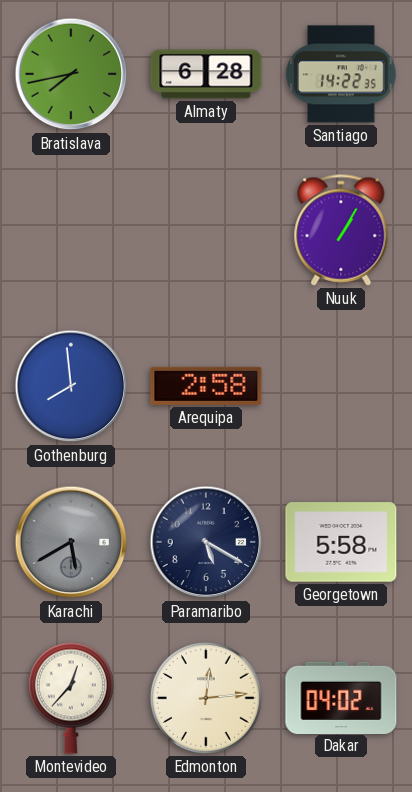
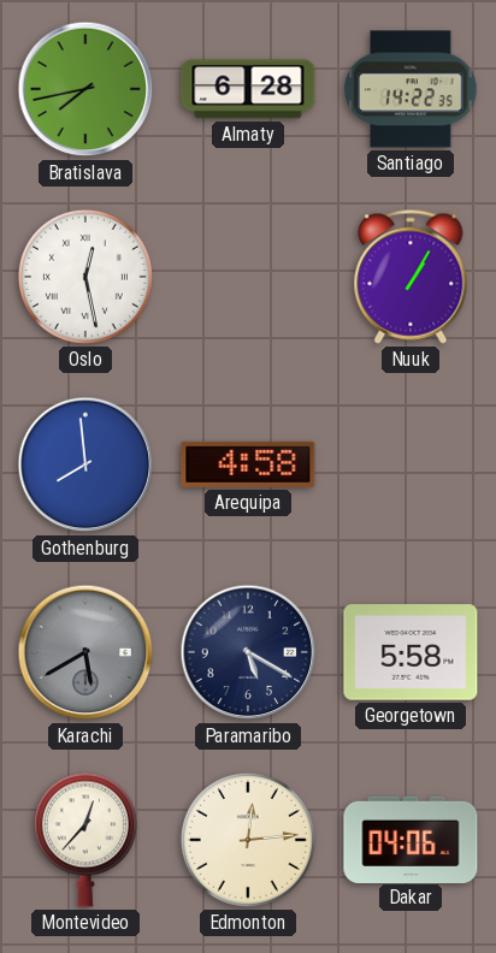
Oslo: none -> 12:28 (85, 277)
Arequipa: 2:58 -> 4:58 (248, 464)
Dakar: 04:02 -> 04:06 (411, 839)
